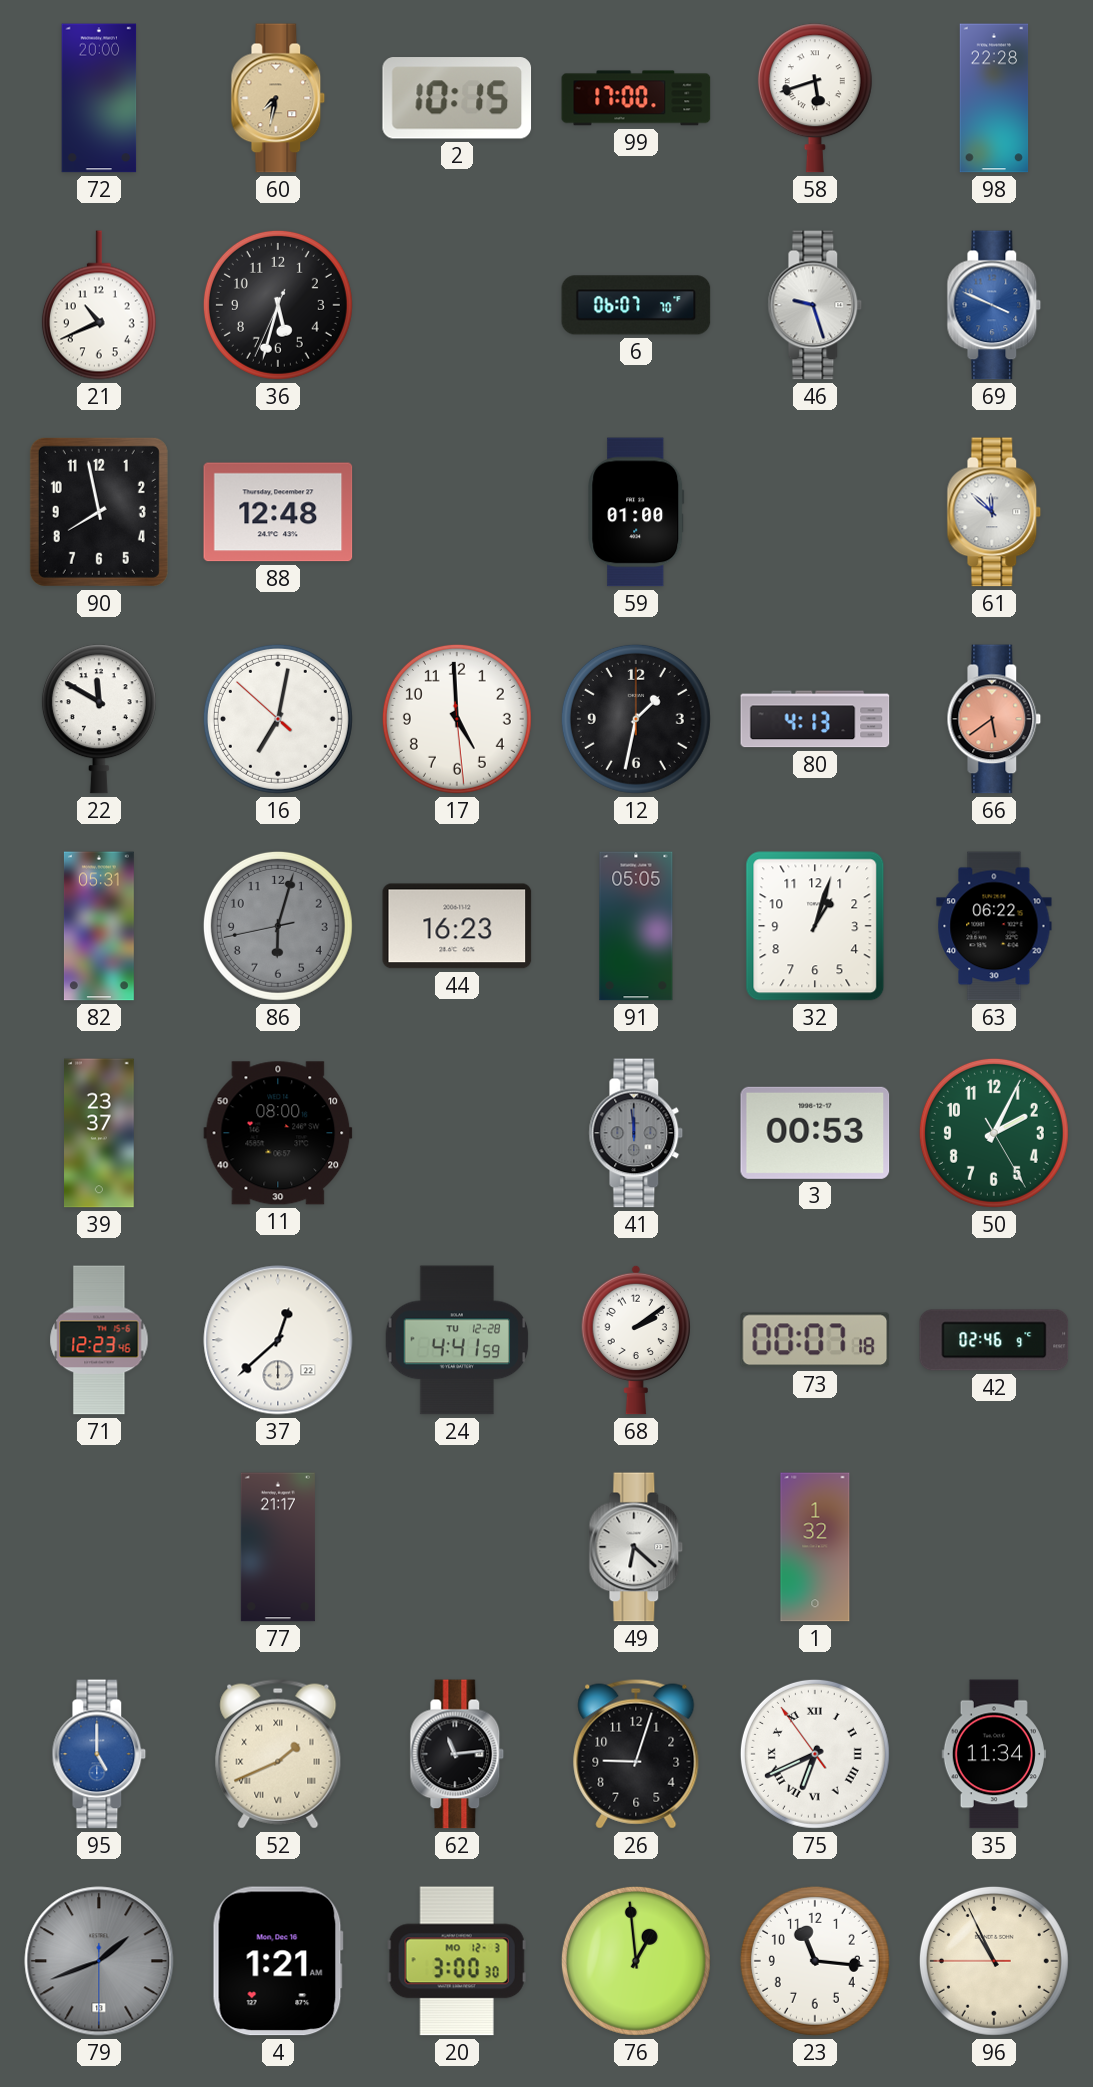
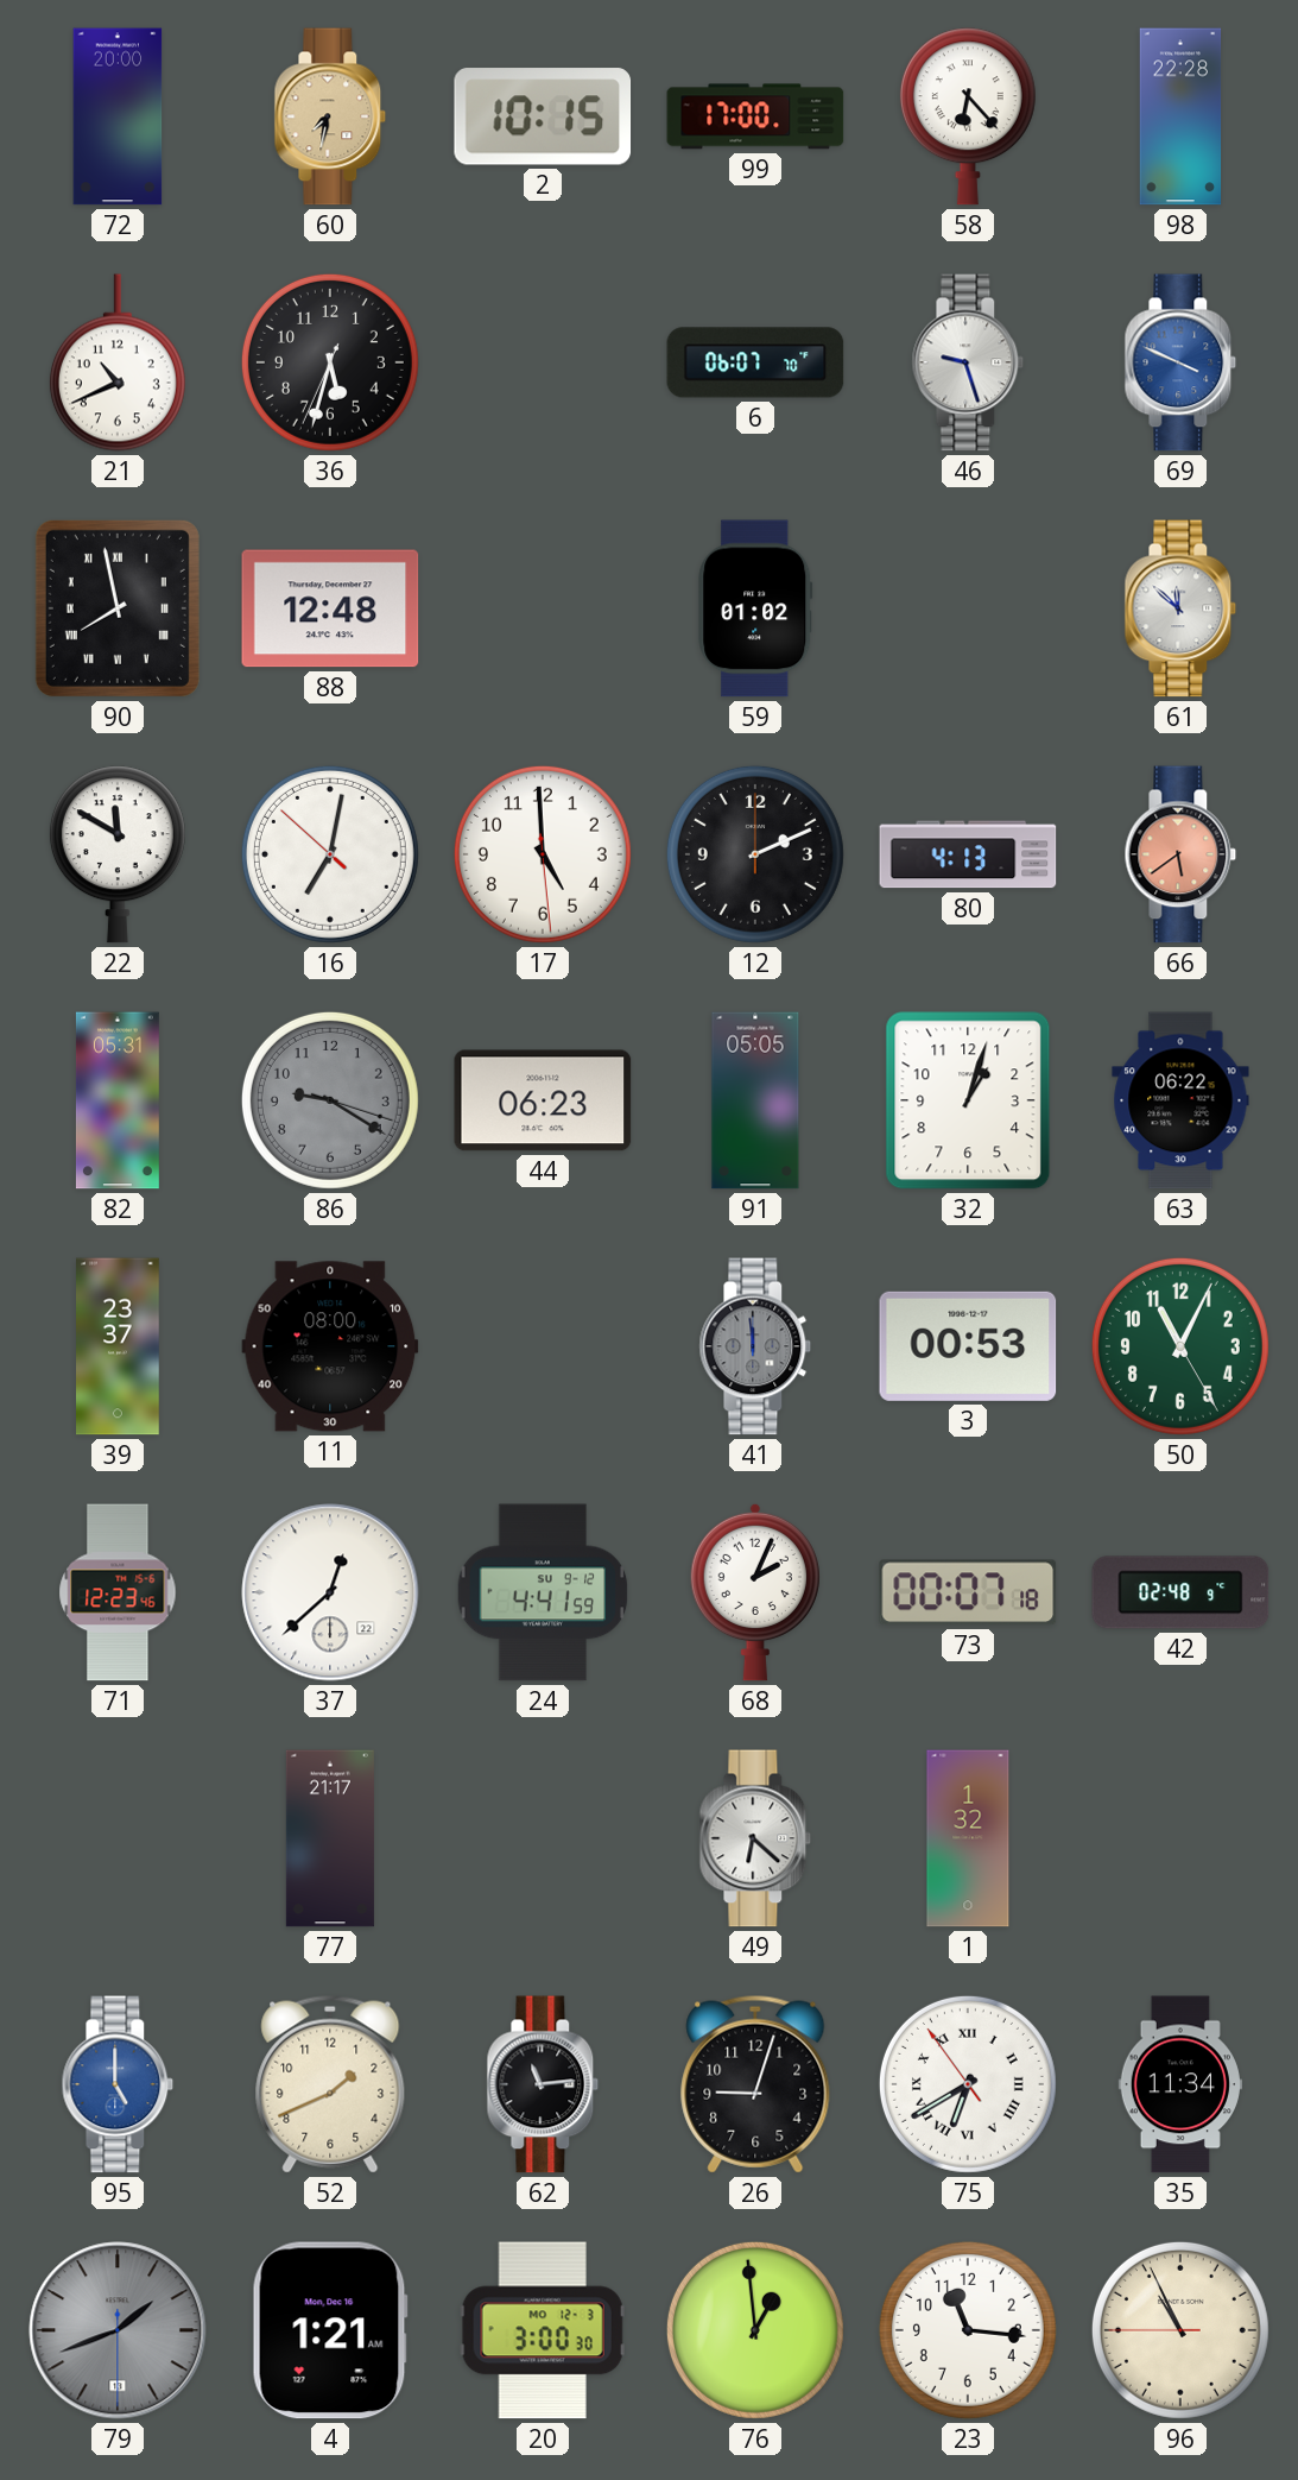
58: 5:42 -> 6:23 (968, 116)
90 numerals: Arabic -> Roman (118, 608)
59: 01:00 -> 01:02 (755, 608)
12: 1:32 -> 2:11 (755, 854)
86: 6:02 -> 9:20 (330, 1100)
44: 16:23 -> 06:23 (543, 1100)
50: 2:04 -> 11:04 (1180, 1346)
24 date: TU 12-28 -> SU 9-12 (543, 1592)
68: 2:09 -> 2:04 (754, 1592)
42: 02:46 -> 02:48 (1180, 1592)
52 numerals: Roman -> Arabic (330, 2084)
75: 6:40 -> 6:39 (968, 2084)
